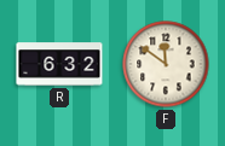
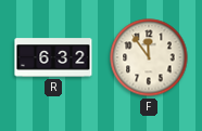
F: 11:51 -> 11:54 (149, 57)
